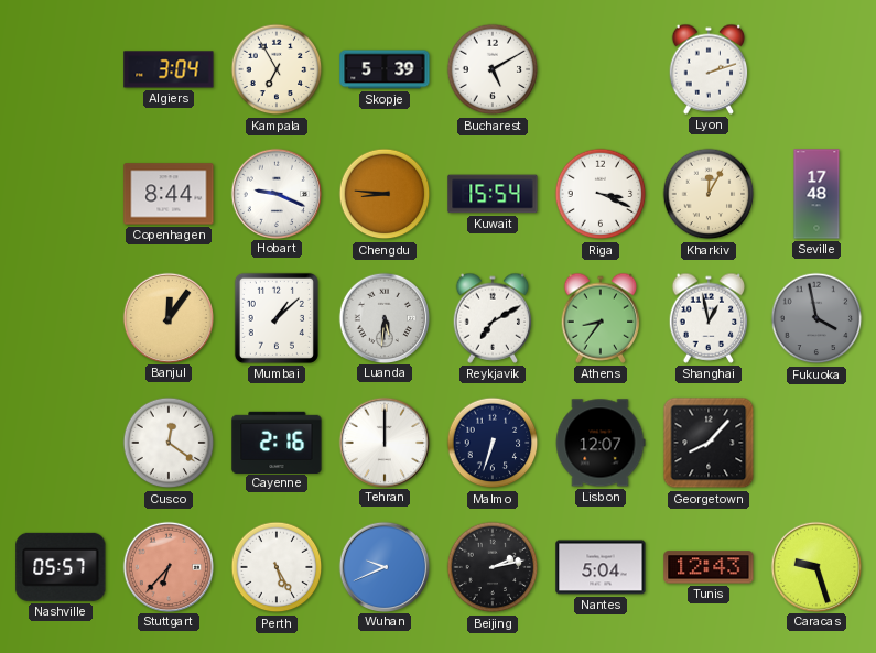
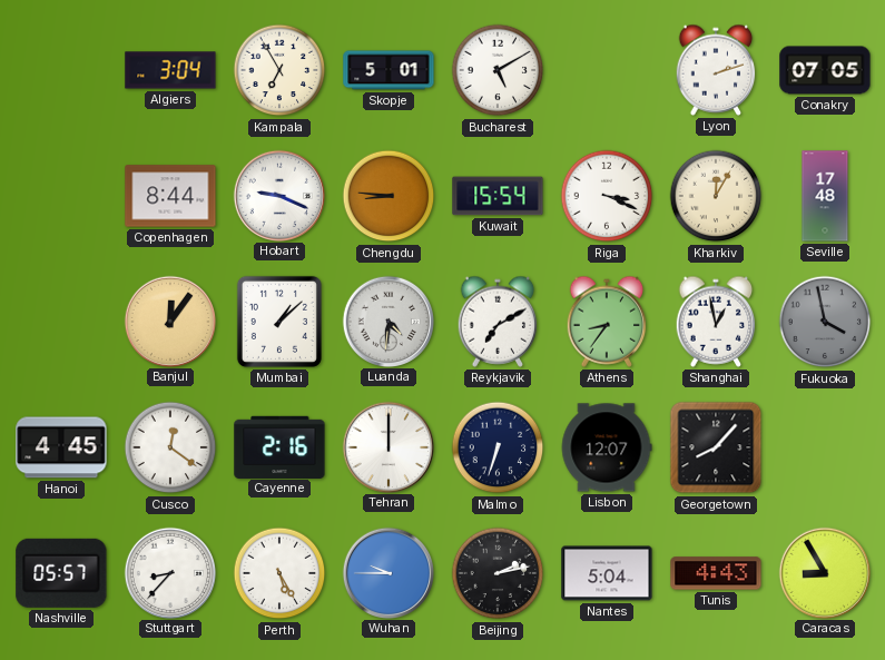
Skopje: 5:39 -> 5:01 (389, 70)
Conakry: none -> 07:05 (825, 70)
Luanda: 5:31 -> 4:31 (387, 321)
Hanoi: none -> 4:45 (61, 447)
Stuttgart: 6:37 -> 8:37 (169, 572)
Stuttgart dial: salmon -> white (169, 572)
Wuhan: 9:41 -> 9:45 (387, 572)
Tunis: 12:43 -> 4:43 (716, 573)
Caracas: 9:27 -> 8:55 (824, 572)
